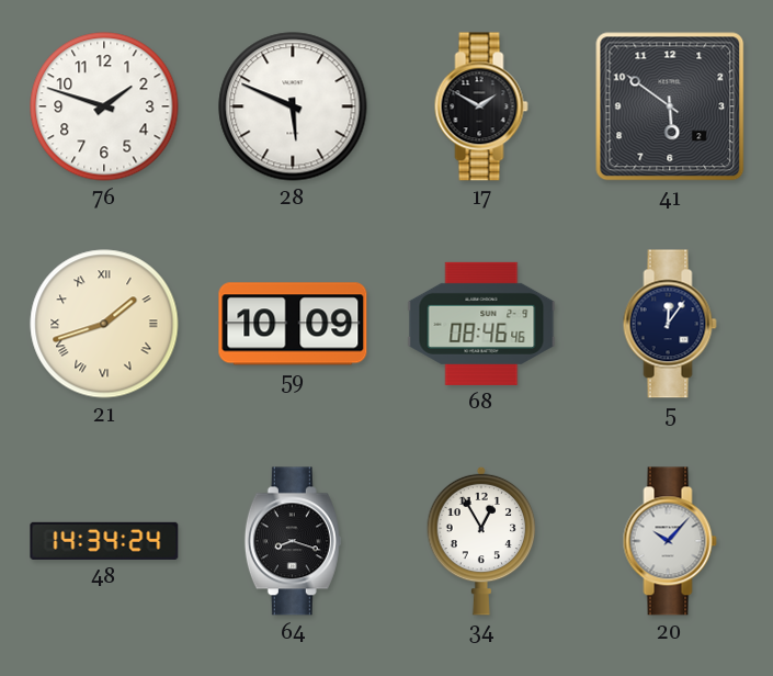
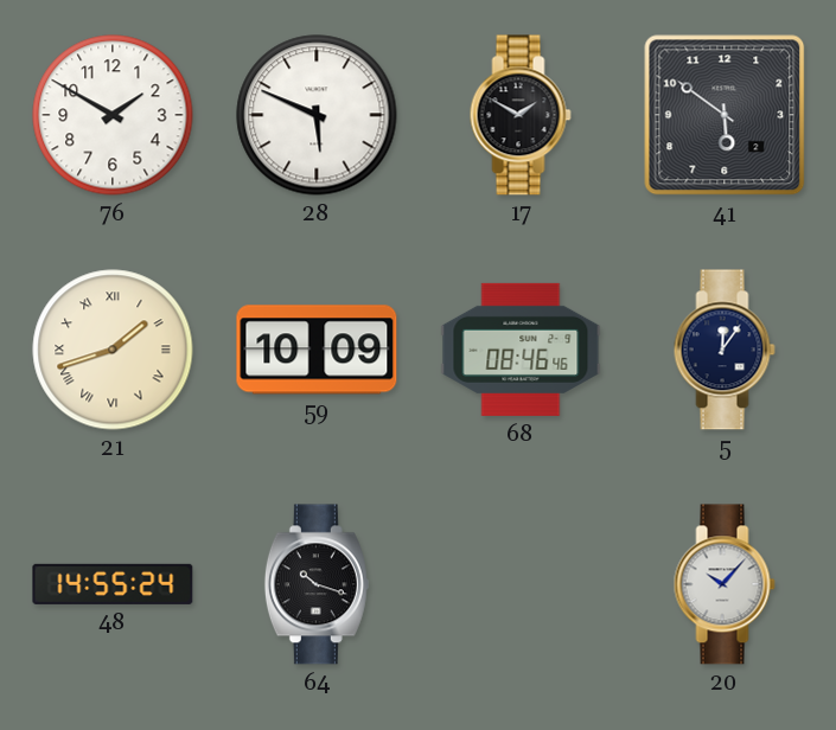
76: 1:48 -> 1:50 (113, 115)
48: 14:34 -> 14:55 (113, 584)
64: 8:18 -> 10:18 (317, 584)
34: 12:55 -> none (481, 541)
